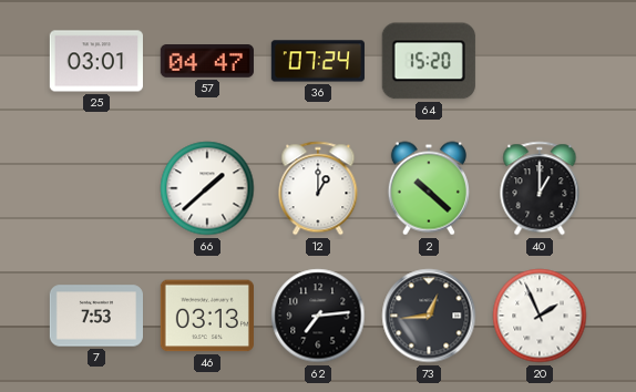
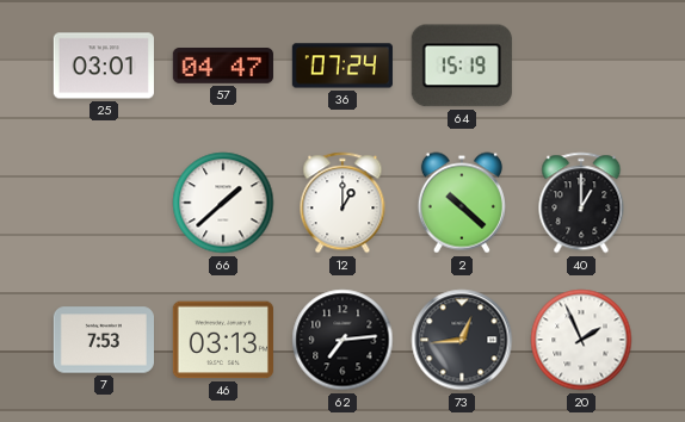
64: 15:20 -> 15:19 (462, 66)
